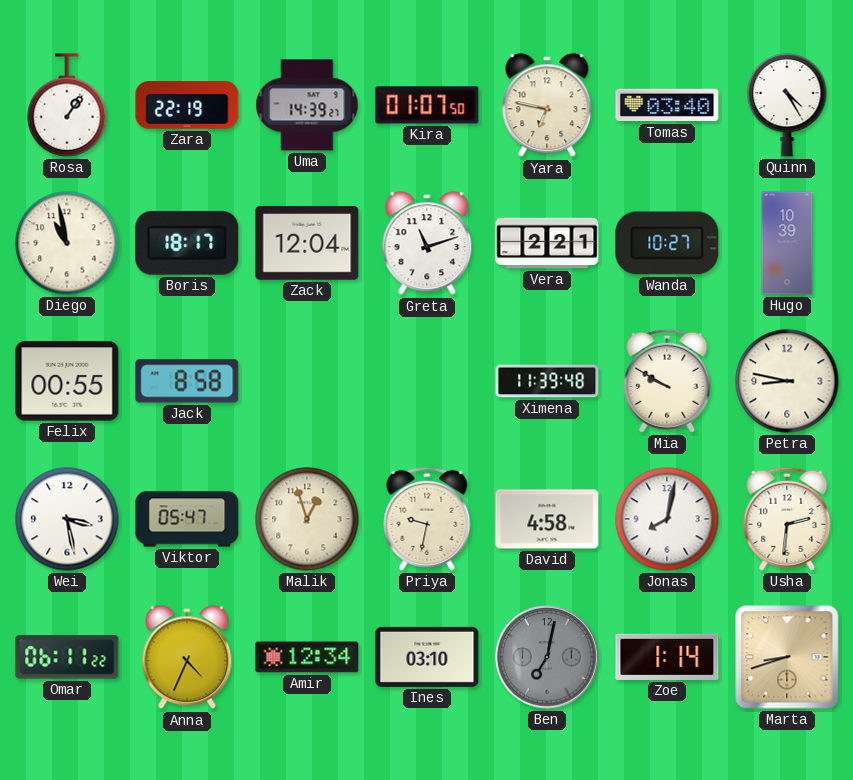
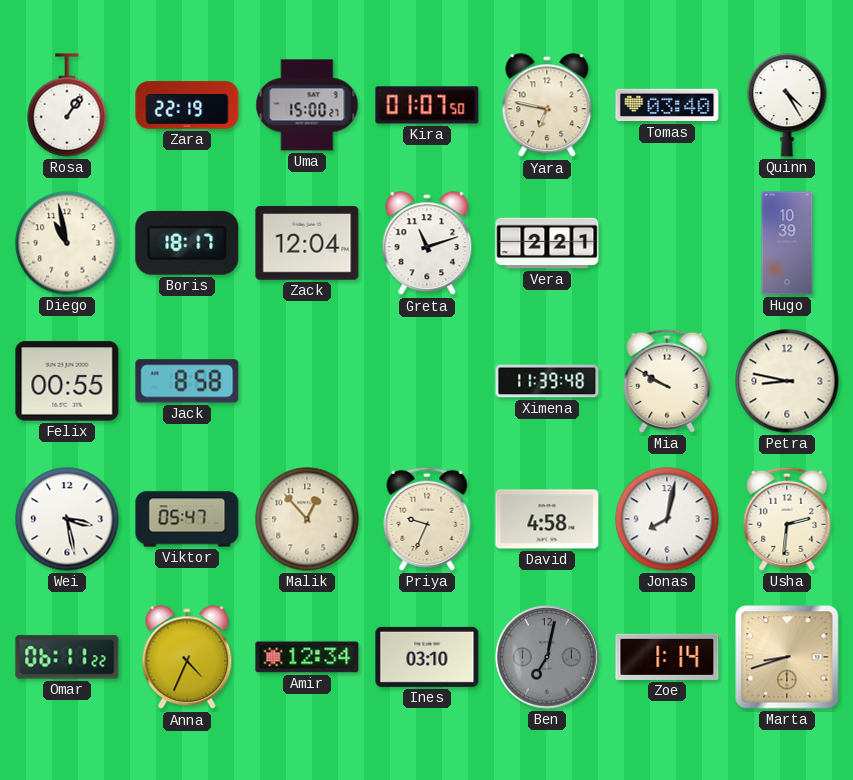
Uma: 14:39 -> 15:00 (307, 105)
Wanda: 10:27 -> none (667, 243)
Malik: 12:57 -> 12:53 (307, 519)
Priya: 9:32 -> 9:34 (427, 519)
